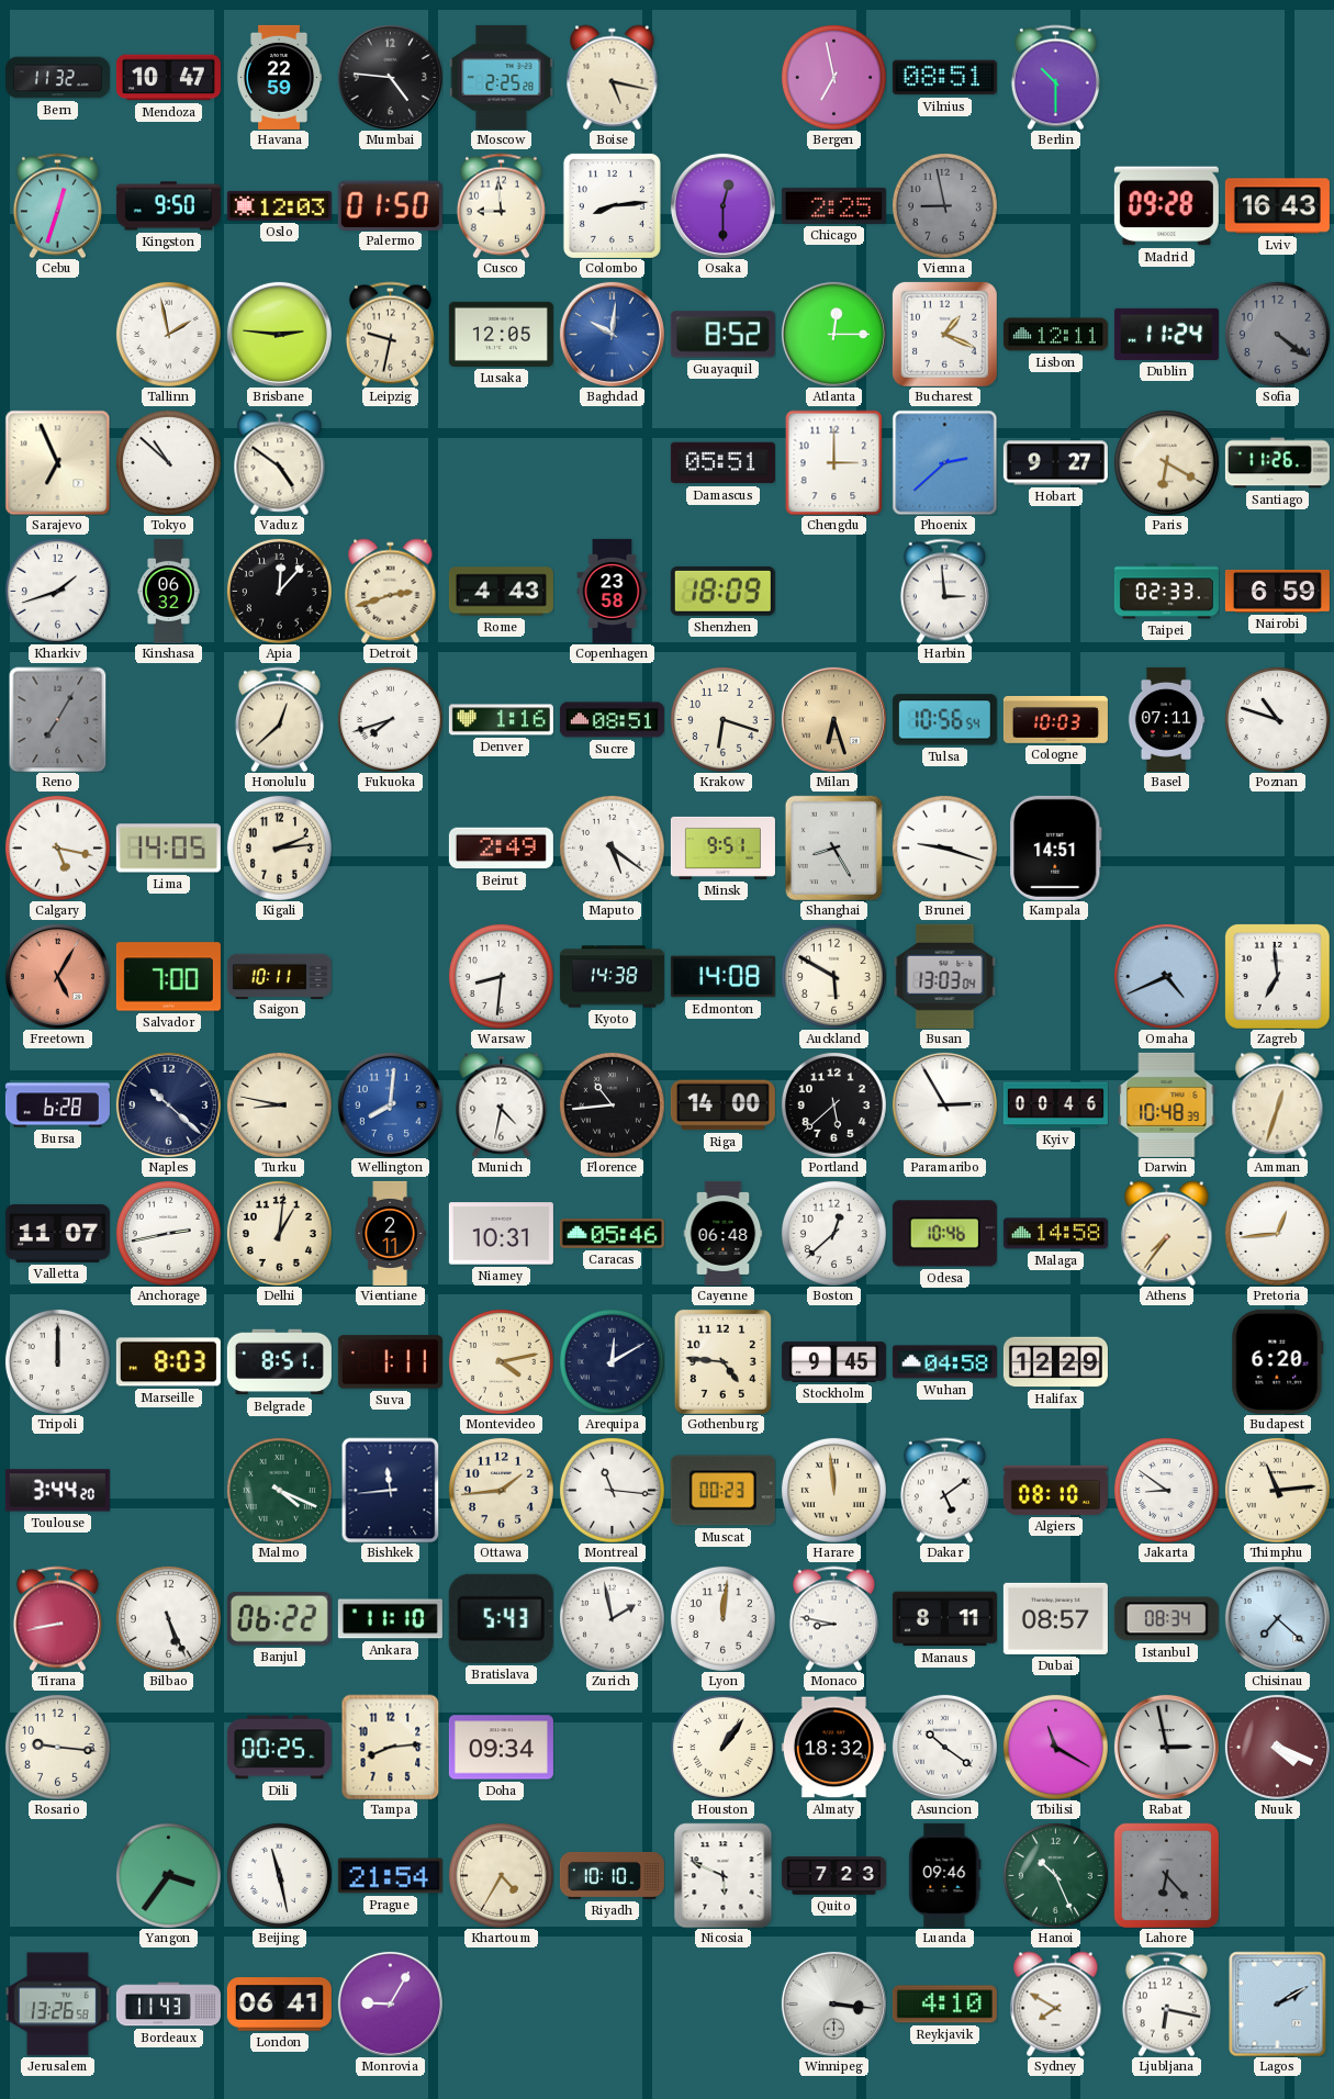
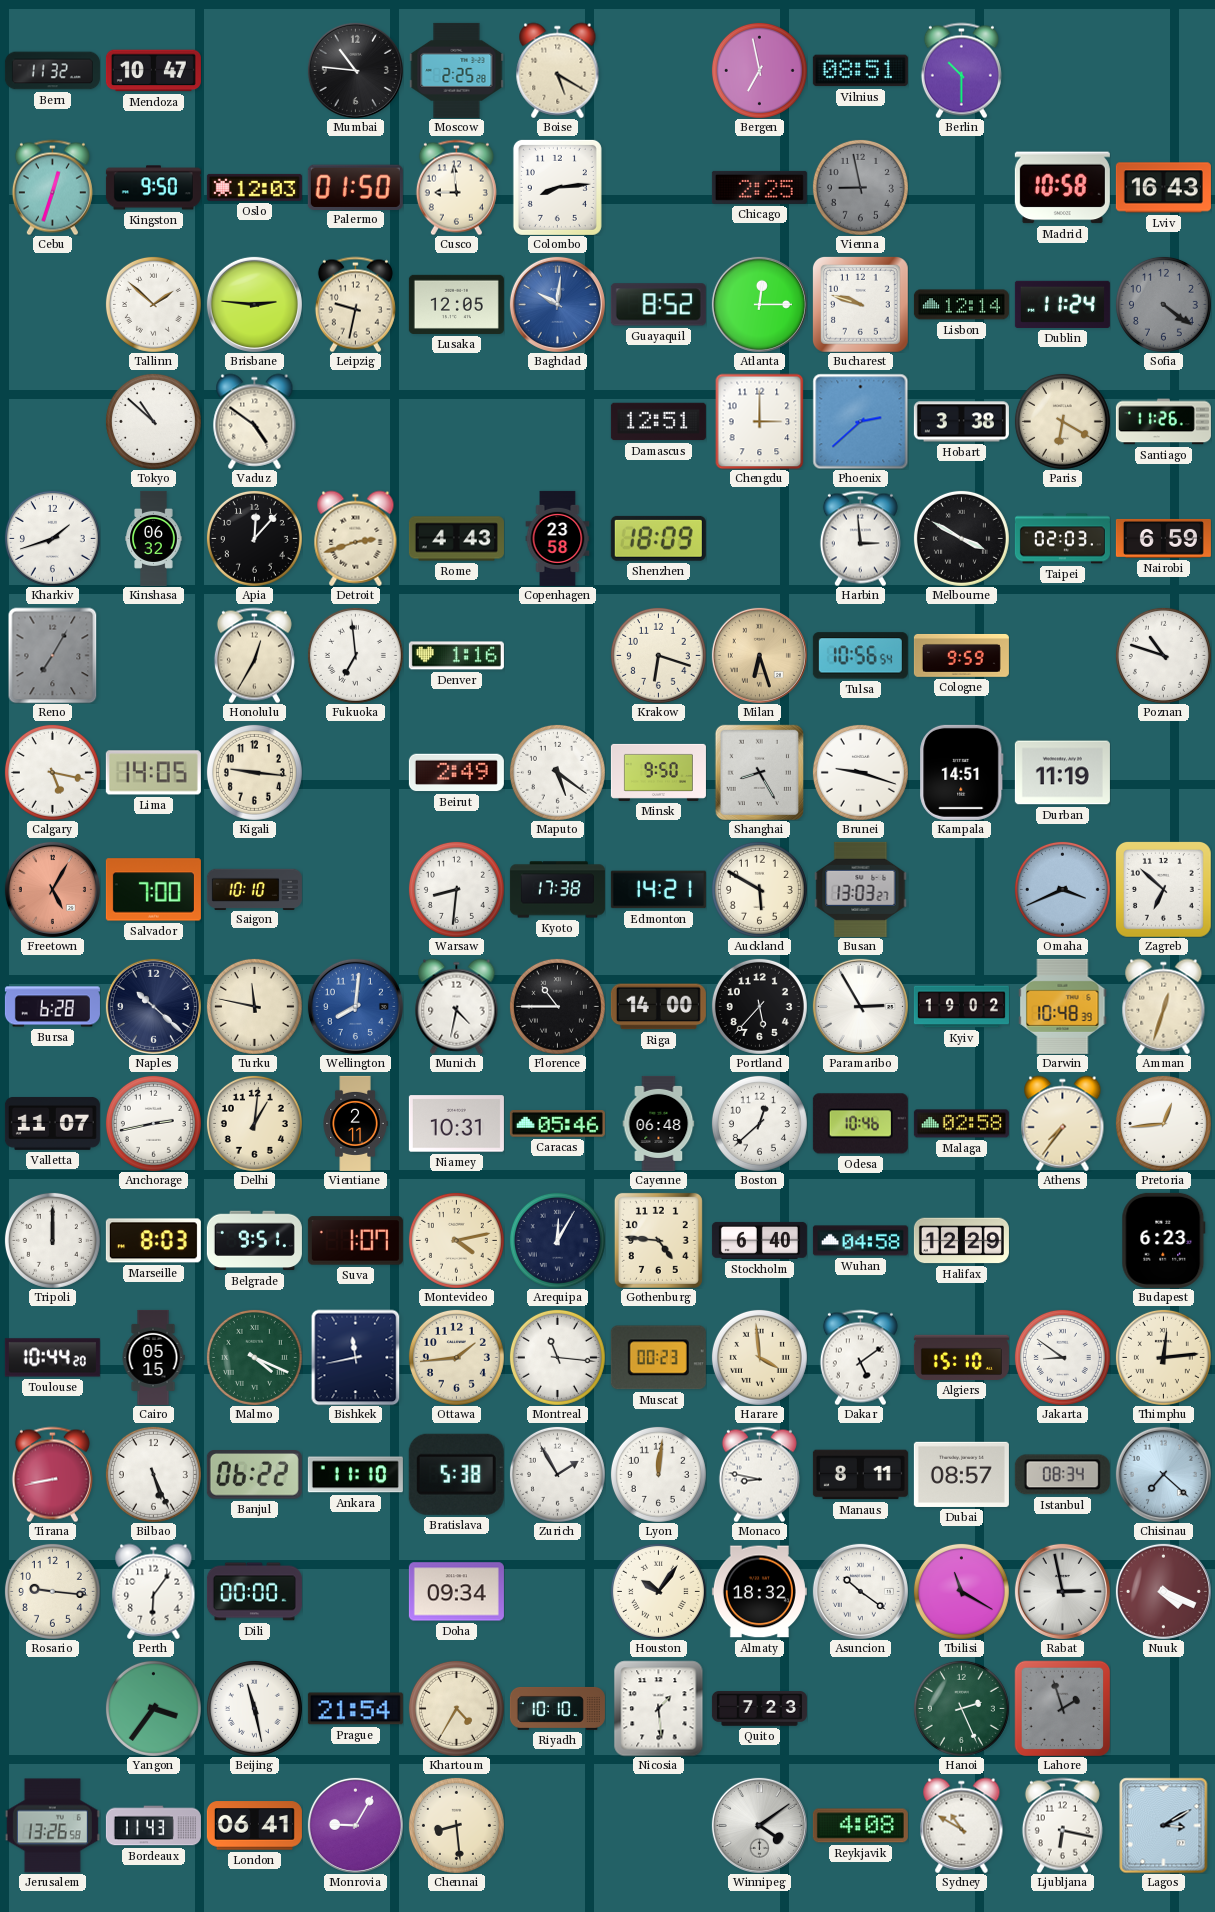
Havana: 22:59 -> none (279, 77)
Mumbai: 4:46 -> 10:46 (355, 70)
Boise: 5:17 -> 5:20 (558, 70)
Osaka: 12:30 -> none (722, 205)
Madrid: 09:28 -> 10:58 (1062, 188)
Tallinn: 1:58 -> 1:52 (153, 304)
Bucharest: 1:19 -> 9:48 (860, 304)
Lisbon: 12:11 -> 12:14 (961, 305)
Sarajevo: 6:56 -> none (57, 462)
Damascus: 05:51 -> 12:51 (658, 422)
Hobart: 9:27 -> 3:38 (961, 422)
Melbourne: none -> 3:50 (961, 538)
Taipei: 02:33 -> 02:03 (1062, 539)
Honolulu: 12:38 -> 12:35 (254, 655)
Fukuoka: 7:42 -> 6:59 (355, 655)
Sucre: 08:51 -> none (612, 720)
Cologne: 10:03 -> 9:59 (961, 655)
Basel: 07:11 -> none (1166, 719)
Kigali: 2:14 -> 9:16 (254, 772)
Minsk: 9:51 -> 9:50 (658, 772)
Durban: none -> 11:19 (1062, 773)
Saigon: 10:11 -> 10:10 (254, 889)
Kyoto: 14:38 -> 17:38 (557, 890)
Edmonton: 14:08 -> 14:21 (658, 890)
Busan: 13:03:04 -> 13:03:27 (861, 889)
Omaha: 4:41 -> 3:41 (1062, 889)
Zagreb: 6:59 -> 6:52 (1163, 889)
Turku: 8:47 -> 11:47 (254, 1006)
Florence: 10:44 -> 10:45 (557, 1006)
Portland: 5:38 -> 5:37 (759, 1006)
Kyiv: 00:46 -> 19:02 (961, 1007)
Malaga: 14:58 -> 02:58 (961, 1124)
Belgrade: 8:51 -> 9:51 (254, 1241)
Suva: 1:11 -> 1:07 (355, 1241)
Arequipa: 12:10 -> 12:05 (557, 1240)
Stockholm: 9:45 -> 6:40 (759, 1240)
Budapest: 6:20 -> 6:23 (1164, 1240)
Toulouse: 3:44 -> 10:44 (52, 1358)
Cairo: none -> 05:15 (153, 1357)
Bishkek: 11:44 -> 11:43 (356, 1357)
Harare: 11:59 -> 3:59 (759, 1357)
Algiers: 08:10 -> 15:10 (961, 1357)
Thimphu: 11:14 -> 12:14 (1163, 1357)
Bratislava: 5:43 -> 5:38 (456, 1474)
Zurich: 1:58 -> 1:55 (557, 1474)
Perth: none -> 6:06 (154, 1591)
Dili: 00:25 -> 00:00 (254, 1592)
Tampa: 8:14 -> none (391, 1747)
Houston: 1:06 -> 10:06 (658, 1591)
Nicosia: 5:49 -> 1:29 (659, 1708)
Luanda: 09:46 -> none (945, 1875)
Hanoi: 10:26 -> 2:26 (961, 1708)
Lahore: 6:23 -> 1:57 (1062, 1708)
Chennai: none -> 8:29 (456, 1825)
Winnipeg: 3:16 -> 4:09 (759, 1825)
Reykjavik: 4:10 -> 4:08 (860, 1826)
Sydney: 7:50 -> 10:50 (962, 1825)
Lagos: 2:10 -> 3:10 (1164, 1825)
